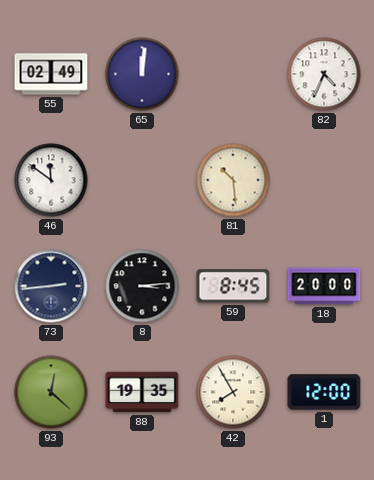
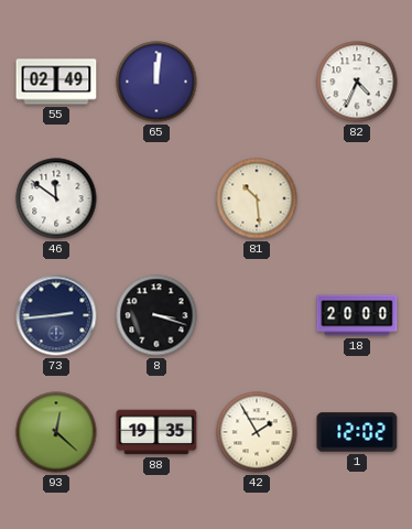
8: 3:14 -> 3:18 (156, 315)
59: 8:45 -> none (233, 286)
42: 7:55 -> 1:55 (257, 432)
1: 12:00 -> 12:02 (357, 432)
